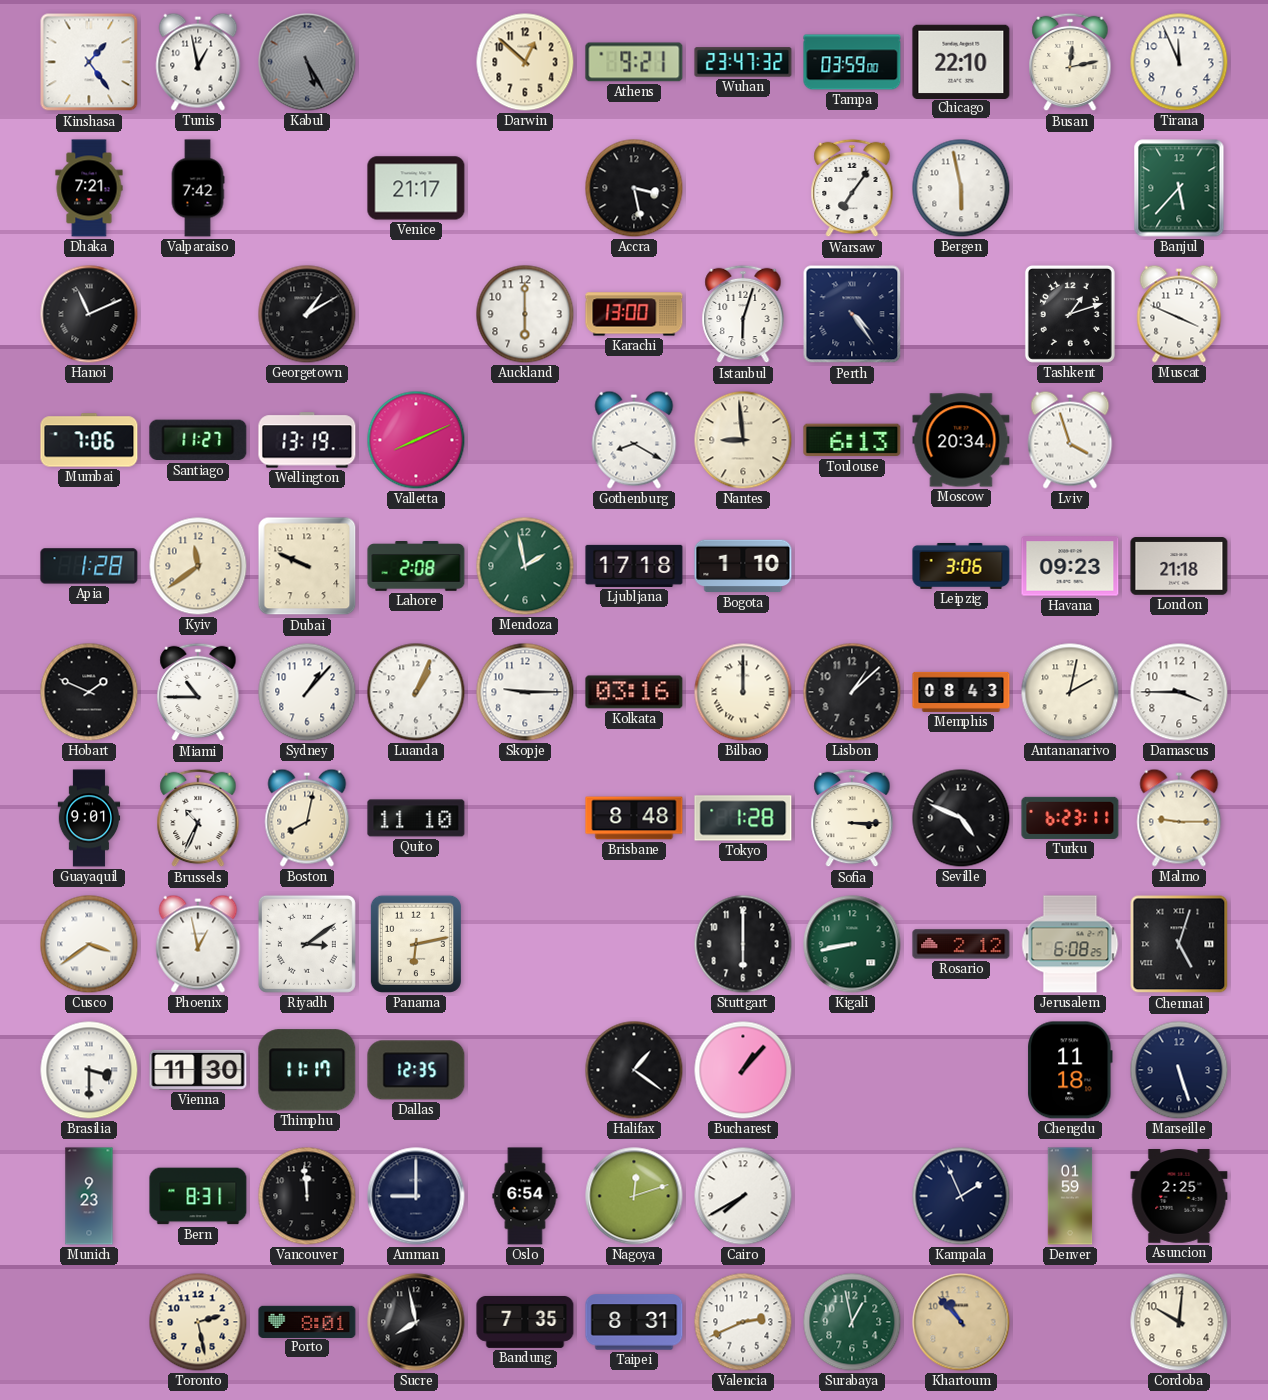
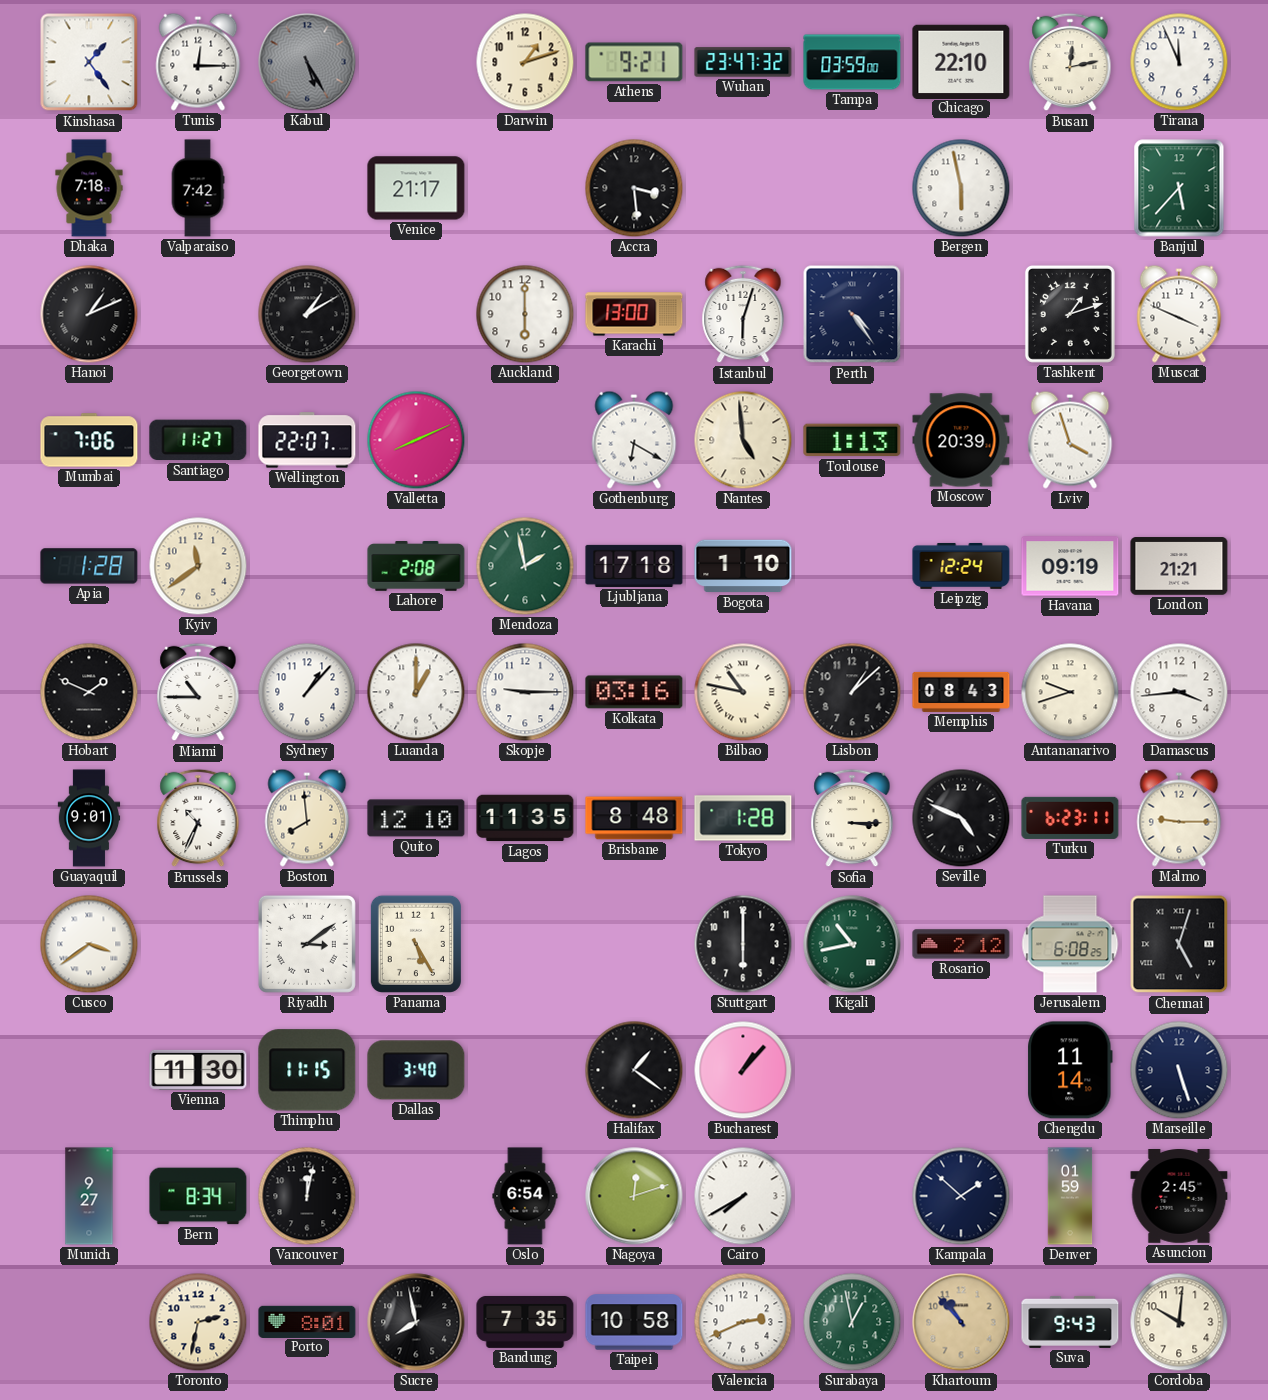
Tunis: 12:58 -> 12:15 (198, 62)
Darwin: 12:52 -> 1:12 (525, 62)
Dhaka: 7:21 -> 7:18 (89, 188)
Accra: 3:28 -> 3:29 (634, 188)
Warsaw: 7:06 -> none (852, 188)
Hanoi: 11:11 -> 1:11 (89, 314)
Wellington: 13:19 -> 22:07 (307, 440)
Gothenburg: 8:20 -> 6:20 (634, 440)
Nantes: 8:59 -> 4:59 (743, 440)
Toulouse: 6:13 -> 1:13 (852, 440)
Moscow: 20:34 -> 20:39 (961, 440)
Dubai: 9:49 -> none (307, 566)
Leipzig: 3:06 -> 12:24 (961, 566)
Havana: 09:23 -> 09:19 (1070, 566)
London: 21:18 -> 21:21 (1179, 566)
Luanda: 1:04 -> 1:00 (416, 692)
Bilbao: 12:00 -> 10:47 (743, 692)
Antananarivo: 2:02 -> 9:42 (1070, 692)
Damascus: 3:45 -> 3:44 (1179, 692)
Boston: 8:02 -> 7:59 (307, 818)
Quito: 11:10 -> 12:10 (416, 818)
Lagos: none -> 11:35 (525, 818)
Phoenix: 12:58 -> none (198, 944)
Panama: 6:13 -> 5:25 (416, 944)
Kigali: 8:43 -> 10:43 (852, 944)
Brasilia: 3:30 -> none (89, 1070)
Thimphu: 11:17 -> 11:15 (307, 1070)
Dallas: 12:35 -> 3:40 (416, 1070)
Chengdu: 11:18 -> 11:14 (1071, 1070)
Munich: 9:23 -> 9:27 (89, 1196)
Bern: 8:31 -> 8:34 (198, 1196)
Vancouver: 11:59 -> 12:02 (307, 1196)
Amman: 9:00 -> none (416, 1196)
Kampala: 1:56 -> 1:52 (961, 1196)
Asuncion: 2:25 -> 2:45 (1179, 1196)
Toronto: 2:28 -> 2:32 (198, 1322)
Taipei: 8:31 -> 10:58 (634, 1322)
Suva: none -> 9:43 (1070, 1322)
